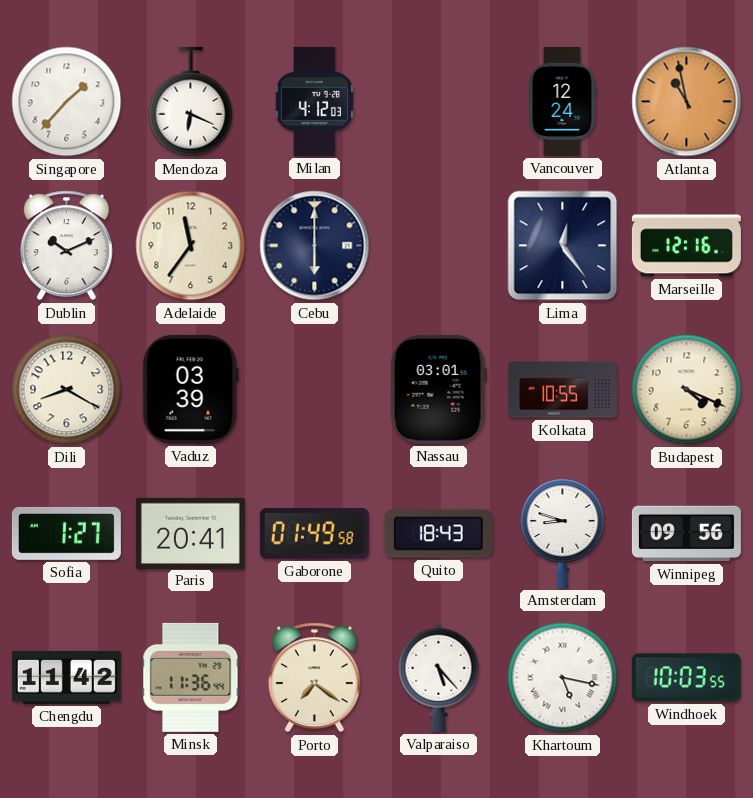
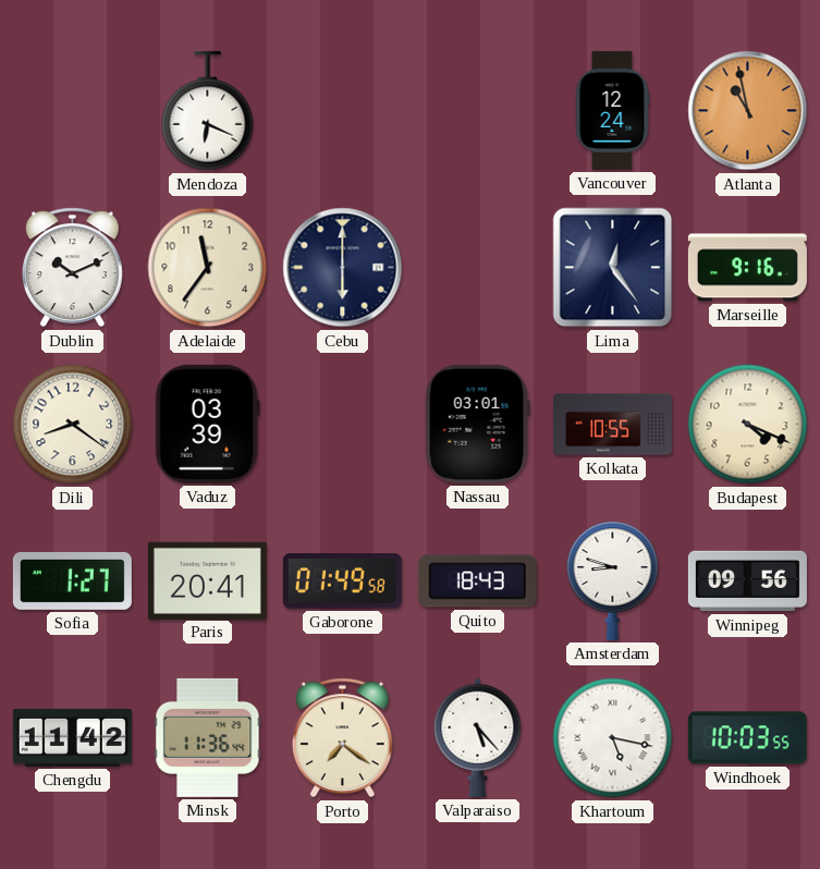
Singapore: 1:37 -> none (67, 102)
Milan: 4:12 -> none (314, 101)
Marseille: 12:16 -> 9:16 (747, 268)
Dili: 8:20 -> 8:21 (73, 425)
